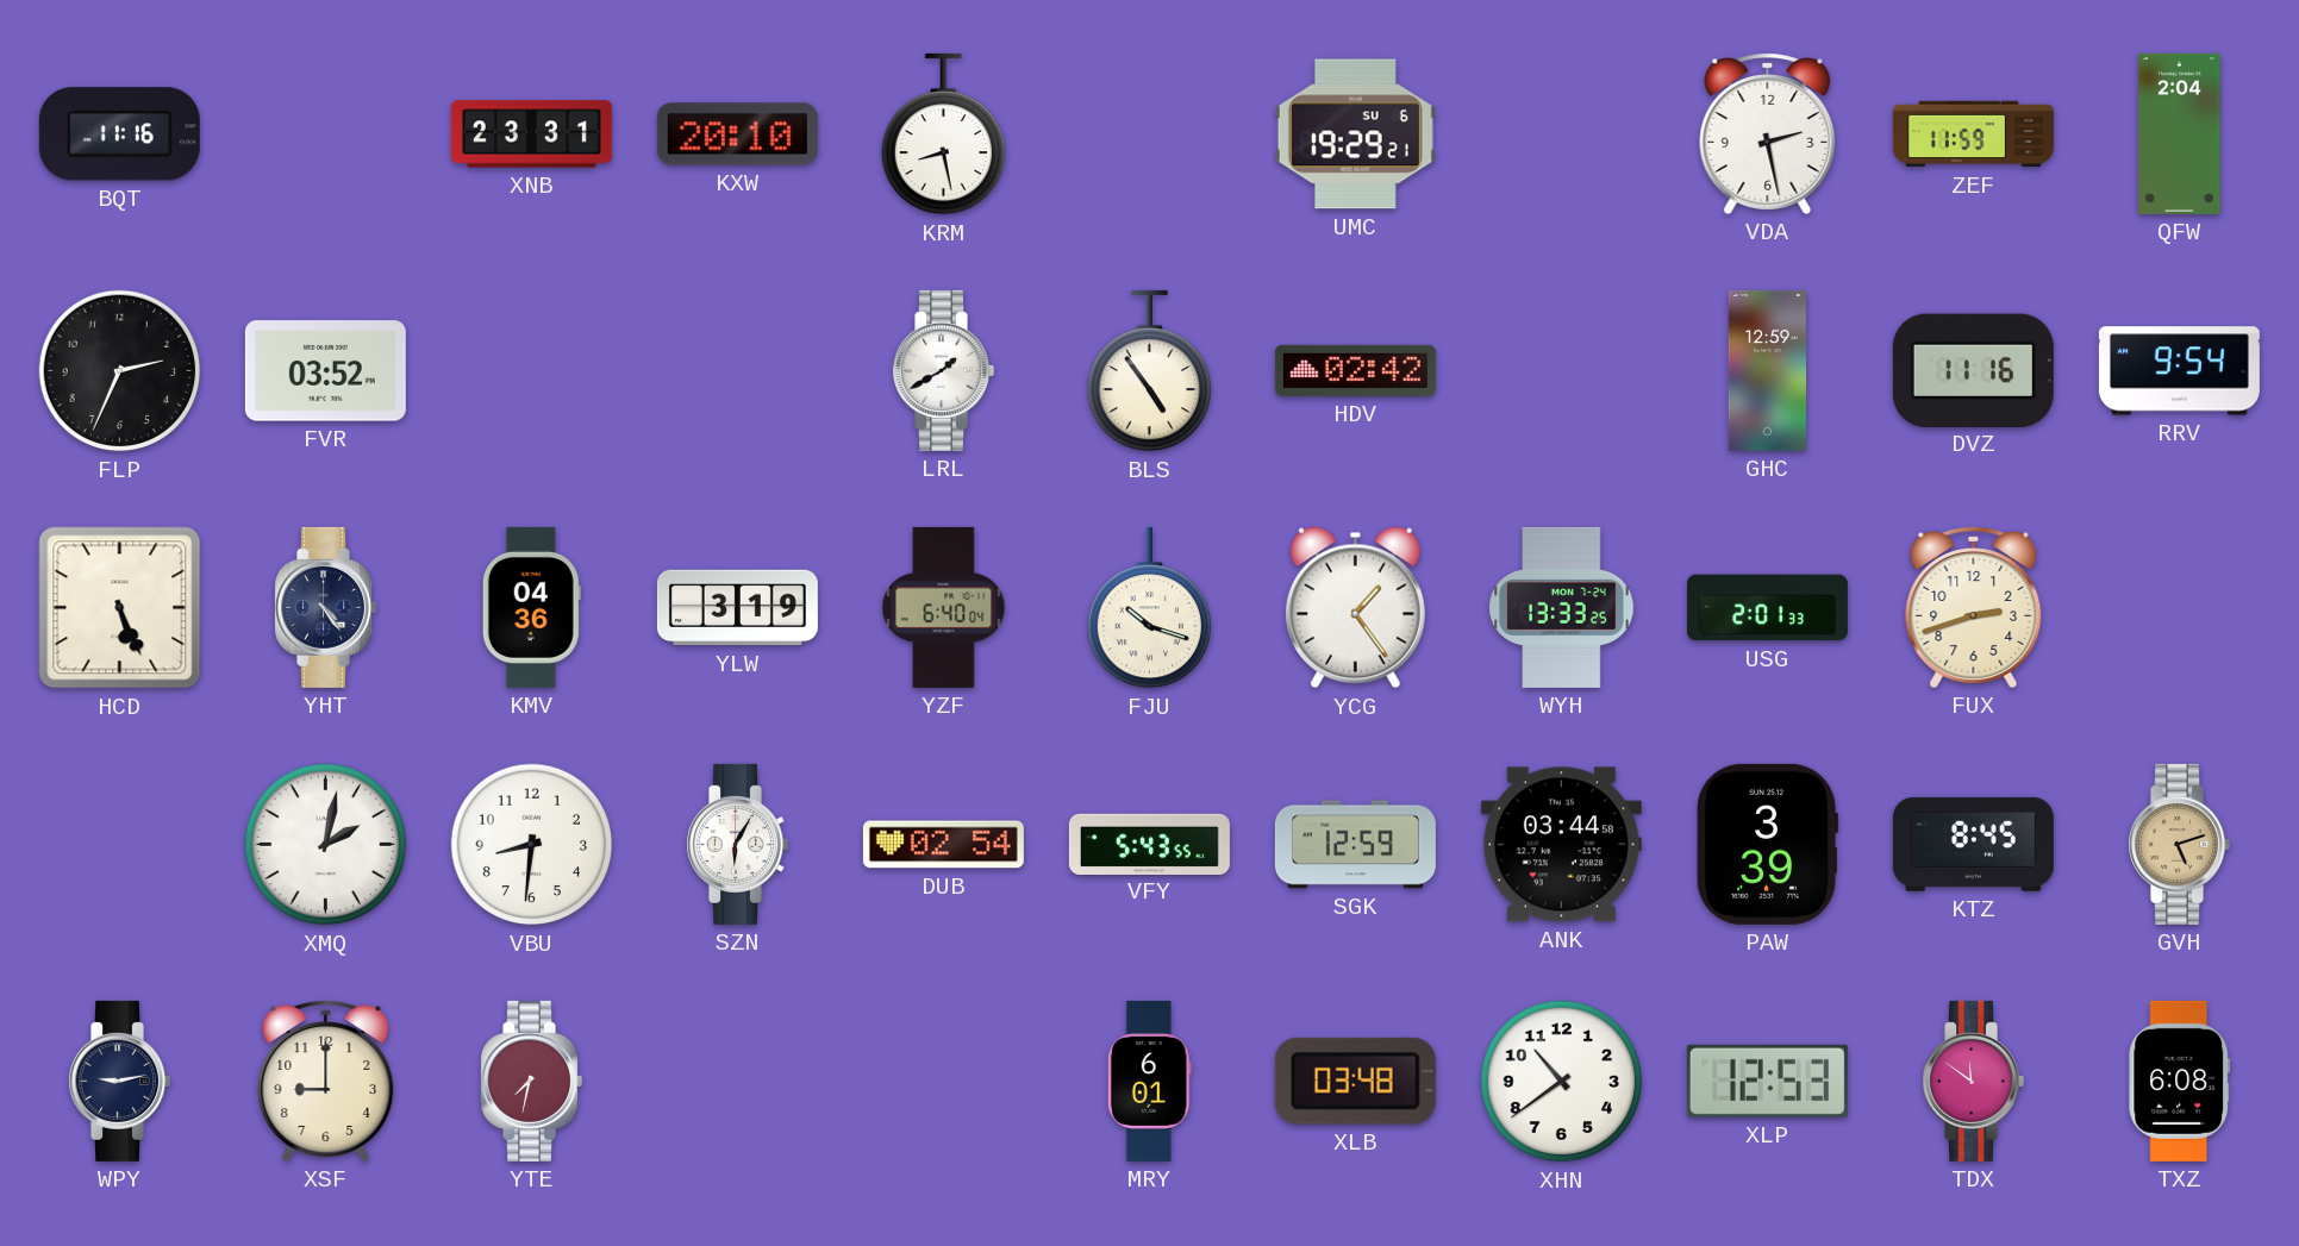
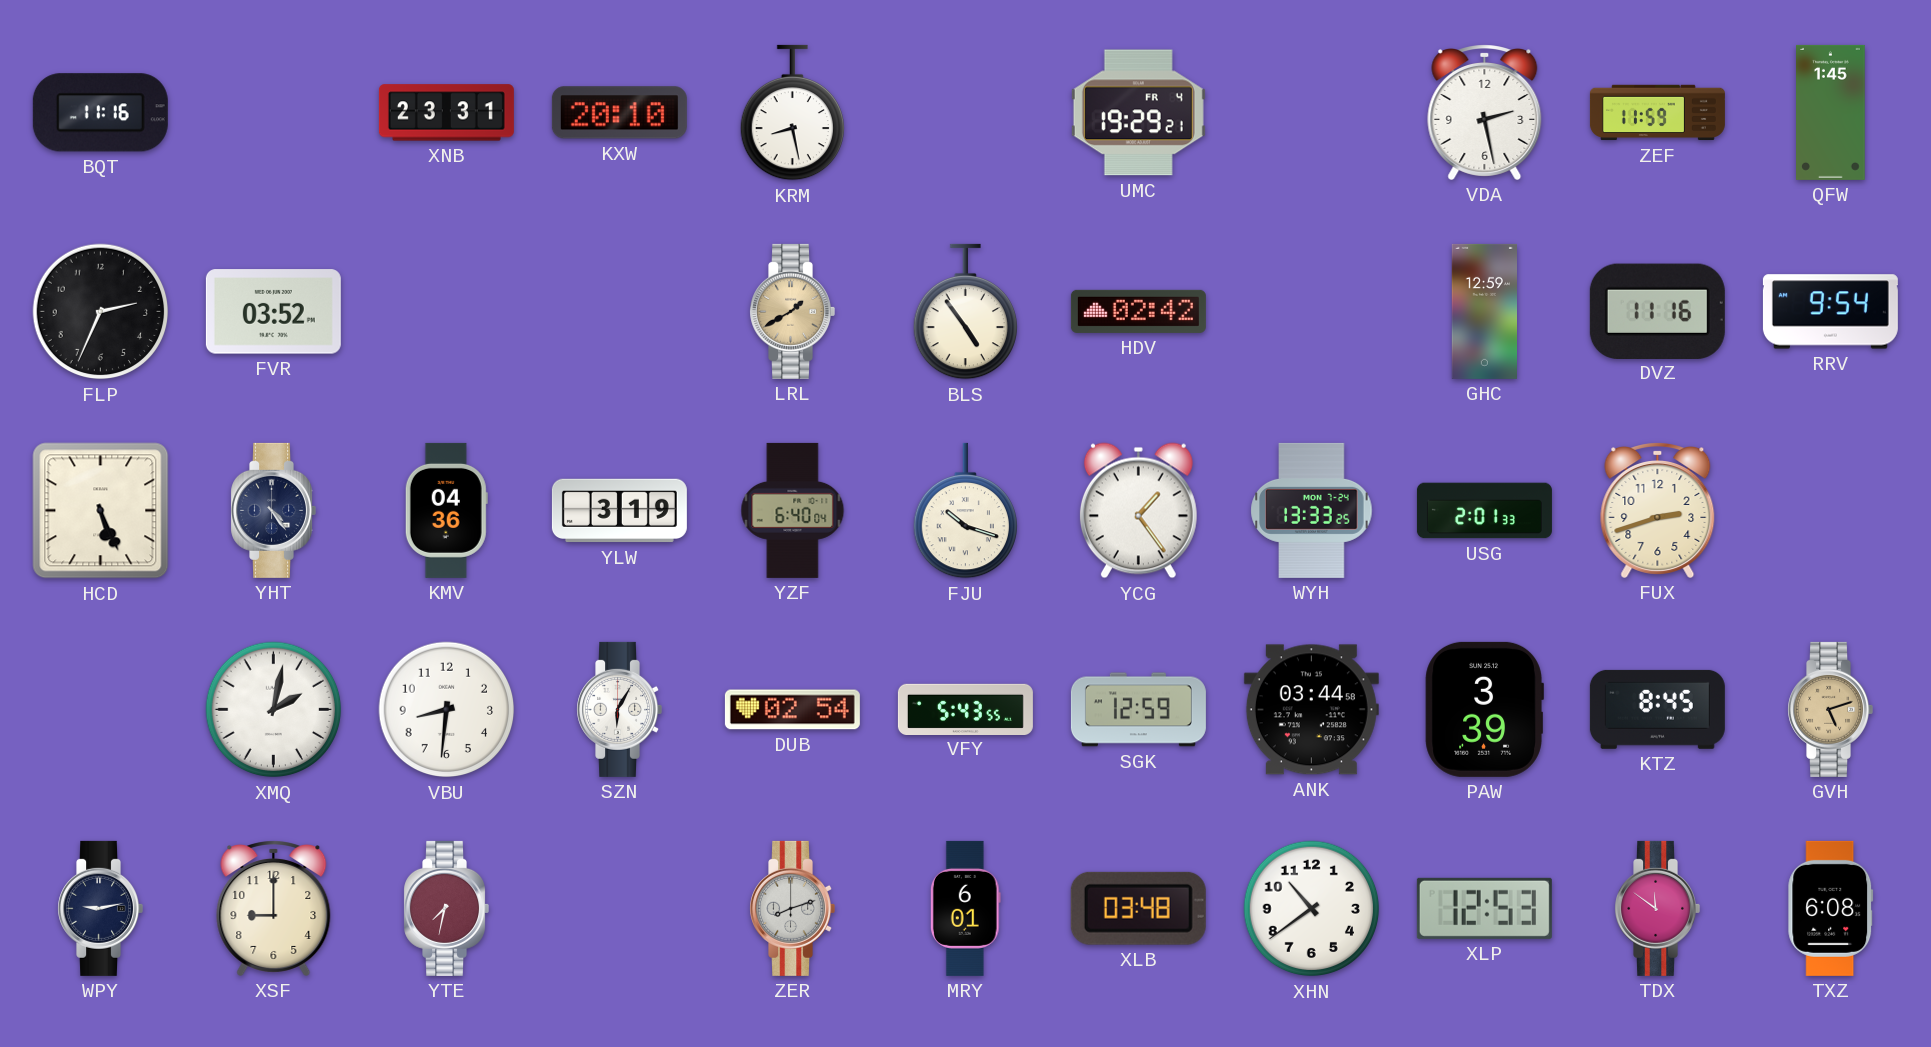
UMC date: SU 6 -> FR 4 (1138, 113)
QFW: 2:04 -> 1:45 (1831, 112)
LRL dial: white -> champagne (792, 311)
ZER: none -> 8:12 (792, 908)
